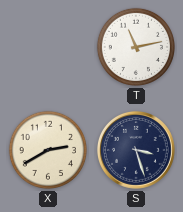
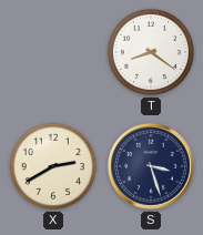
T: 11:13 -> 8:21 (151, 52)
